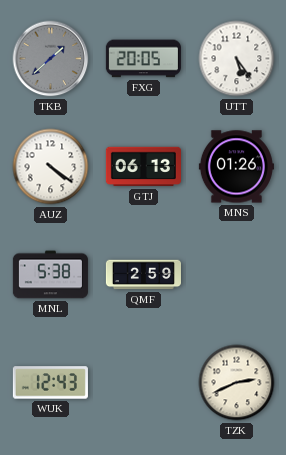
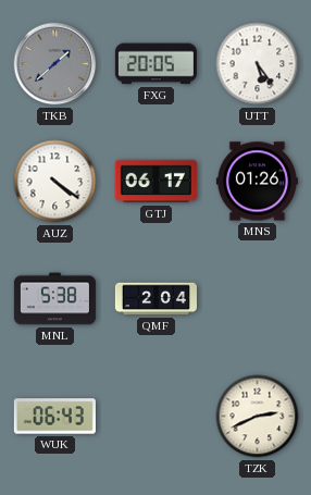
GTJ: 06:13 -> 06:17 (155, 182)
QMF: 2:59 -> 2:04 (155, 299)
WUK: 12:43 -> 06:43 (54, 417)
